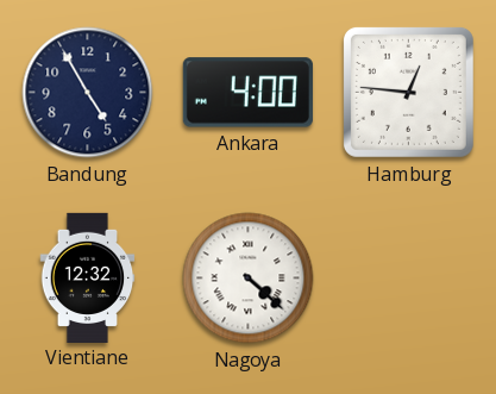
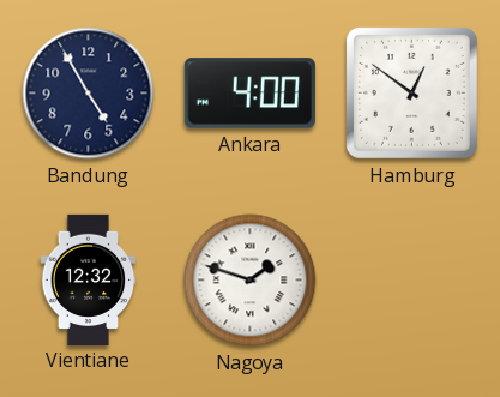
Hamburg: 12:46 -> 12:51 (411, 92)
Nagoya: 4:22 -> 1:48 (251, 281)
